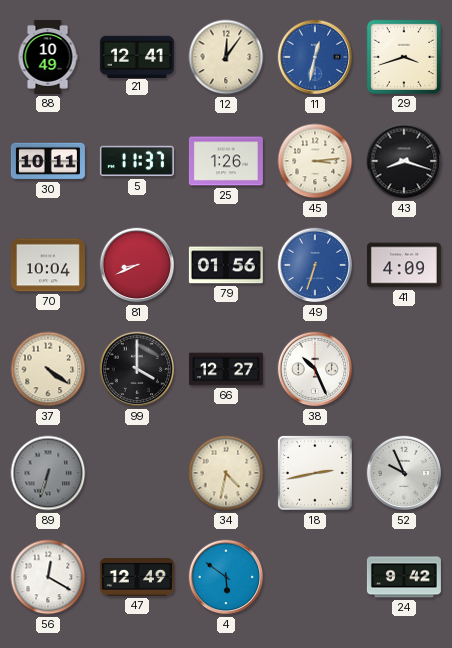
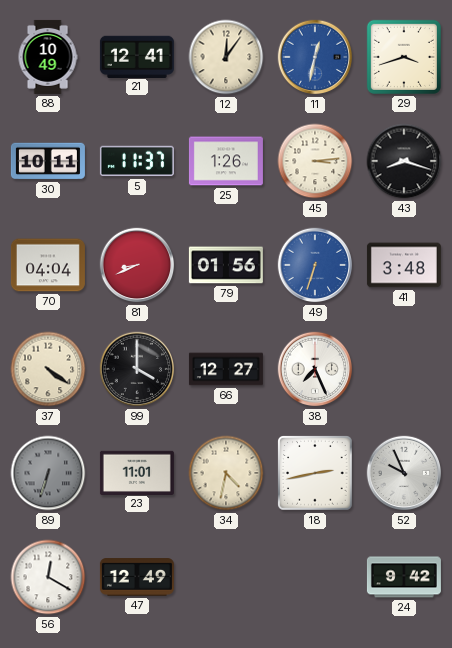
70: 10:04 -> 04:04 (48, 265)
41: 4:09 -> 3:48 (404, 265)
38: 10:26 -> 7:26 (315, 369)
23: none -> 11:01 (137, 472)
4: 5:51 -> none (226, 577)
